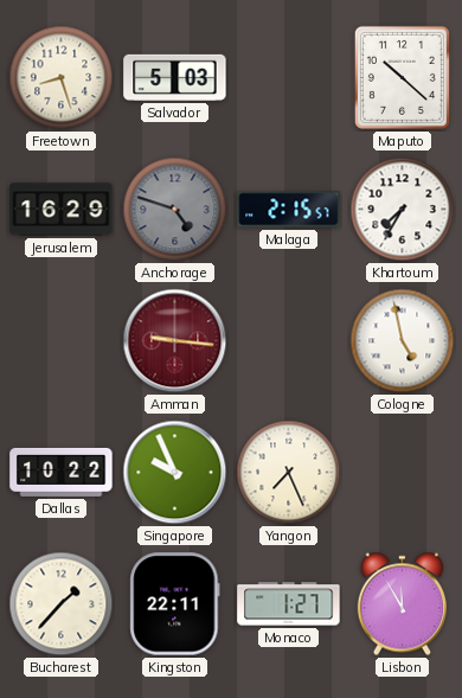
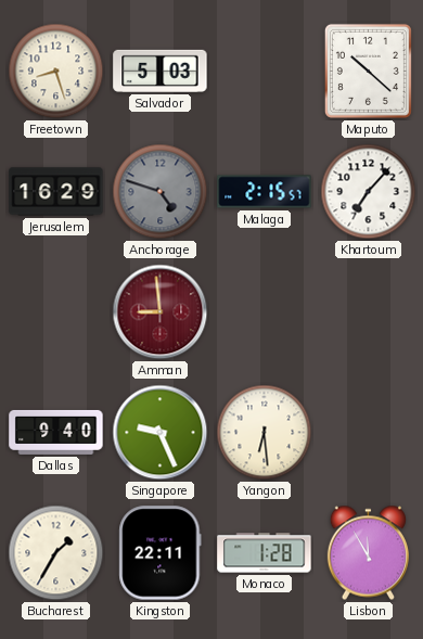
Khartoum: 7:35 -> 7:07 (369, 192)
Amman: 9:16 -> 8:59 (161, 312)
Cologne: 4:58 -> none (403, 341)
Dallas: 10:22 -> 9:40 (56, 432)
Singapore: 9:56 -> 9:26 (161, 433)
Yangon: 7:26 -> 6:29 (265, 433)
Bucharest: 1:37 -> 1:35 (56, 553)
Monaco: 1:27 -> 1:28 (265, 553)
